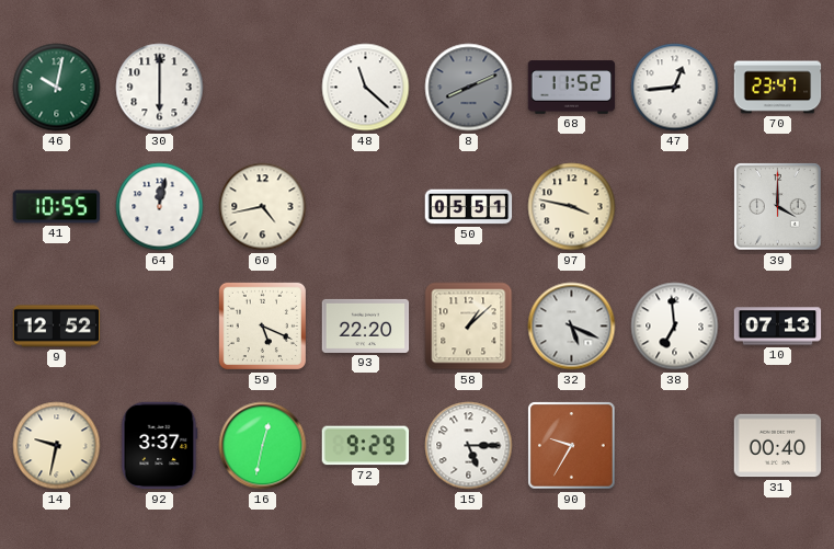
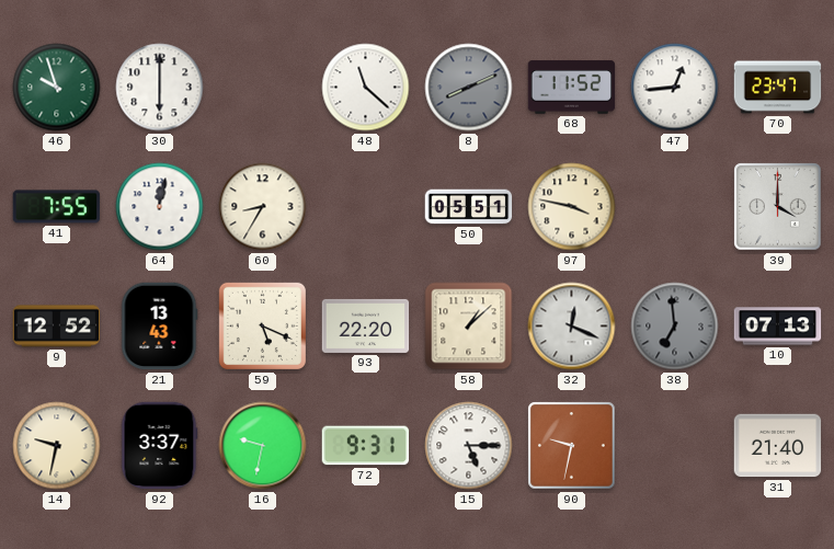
46: 10:02 -> 9:57 (57, 88)
41: 10:55 -> 7:55 (57, 207)
60: 4:43 -> 8:35 (263, 207)
21: none -> 13:43 (160, 327)
32: 5:19 -> 12:19 (572, 327)
38 dial: white -> grey (675, 327)
16: 12:32 -> 9:32 (263, 446)
72: 9:29 -> 9:31 (366, 446)
90: 9:35 -> 9:32 (572, 446)
31: 00:40 -> 21:40 (778, 446)
